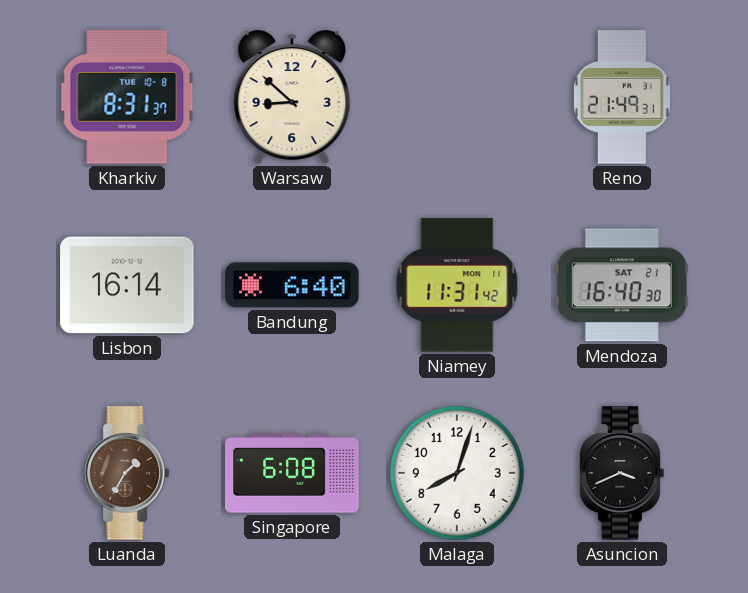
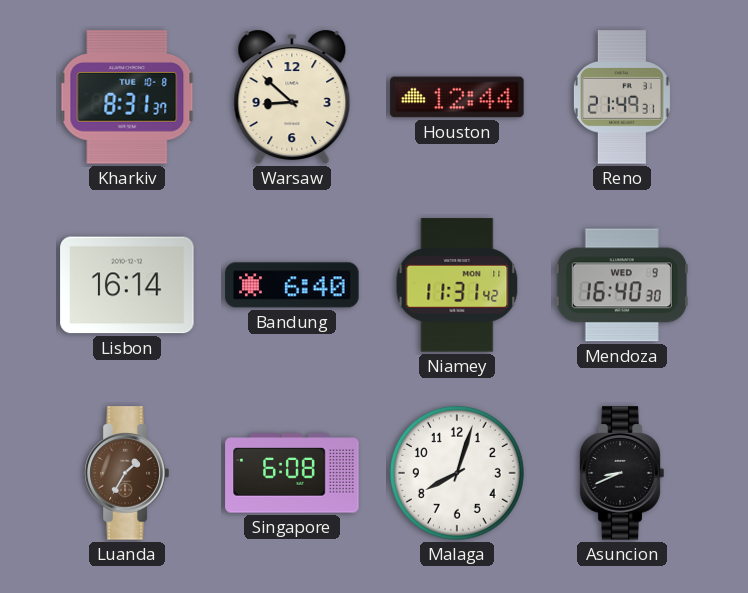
Houston: none -> 12:44 (457, 97)
Mendoza date: SAT 21 -> WED 9 (622, 285)
Asuncion: 3:41 -> 8:41 (622, 473)
